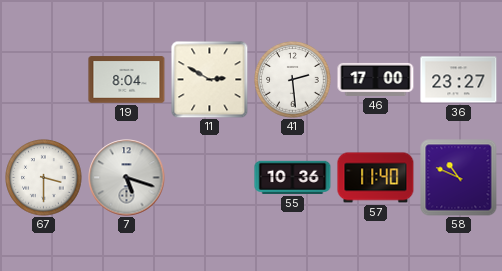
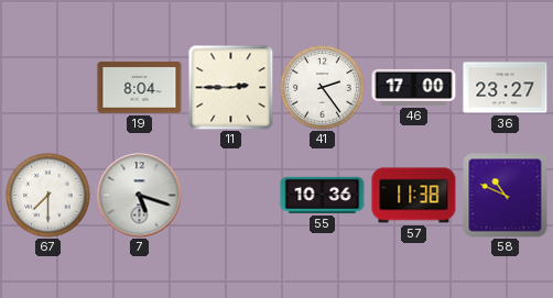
11: 2:50 -> 2:45 (230, 87)
41: 2:29 -> 2:24 (323, 88)
67: 3:30 -> 7:30 (48, 196)
57: 11:40 -> 11:38 (414, 196)
